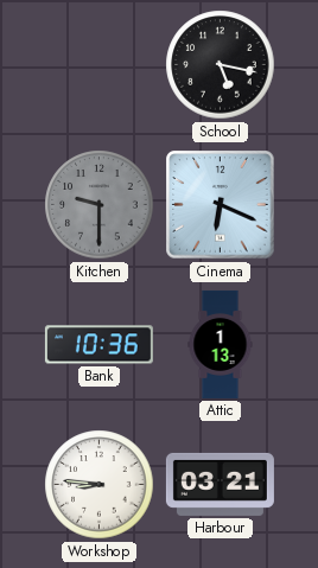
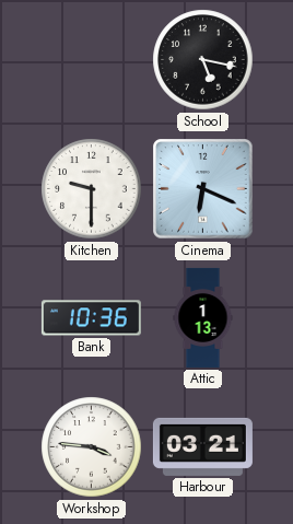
Kitchen dial: grey -> white (92, 189)
Workshop: 8:46 -> 3:46 (92, 447)
